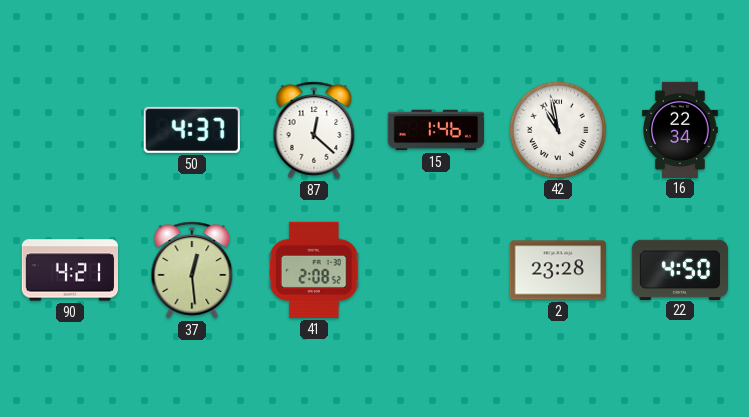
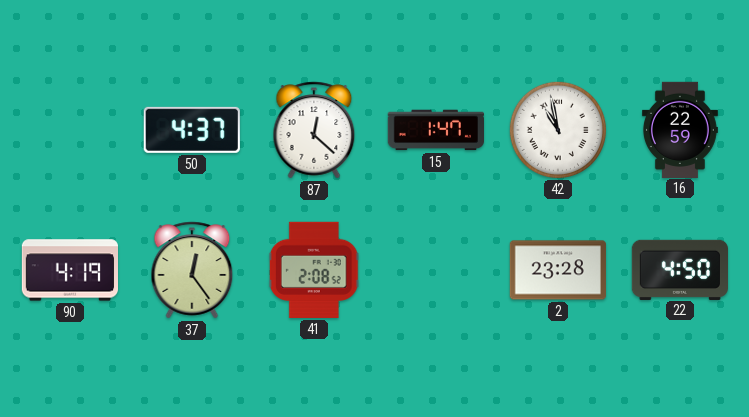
15: 1:46 -> 1:47 (435, 130)
16: 22:34 -> 22:59 (680, 129)
90: 4:21 -> 4:19 (69, 270)
37: 12:29 -> 12:24 (192, 270)
